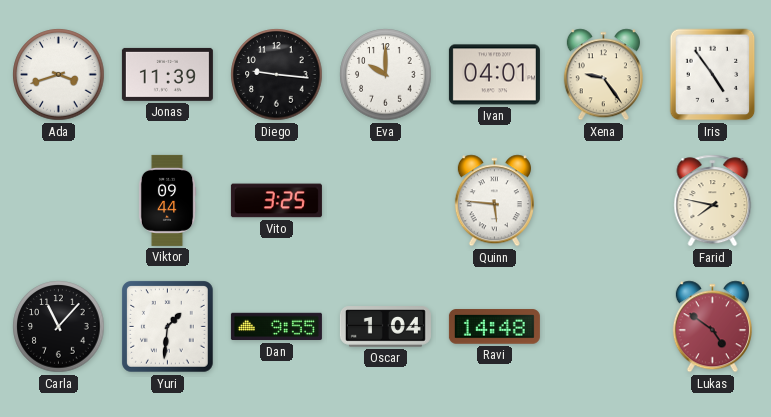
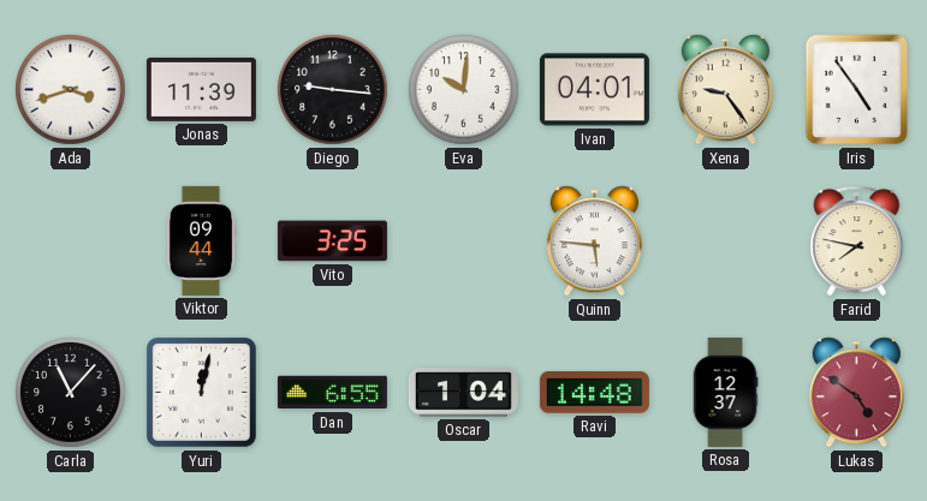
Eva: 10:00 -> 10:01 (464, 90)
Yuri: 1:31 -> 12:02 (202, 393)
Dan: 9:55 -> 6:55 (332, 393)
Rosa: none -> 12:37 (725, 392)
